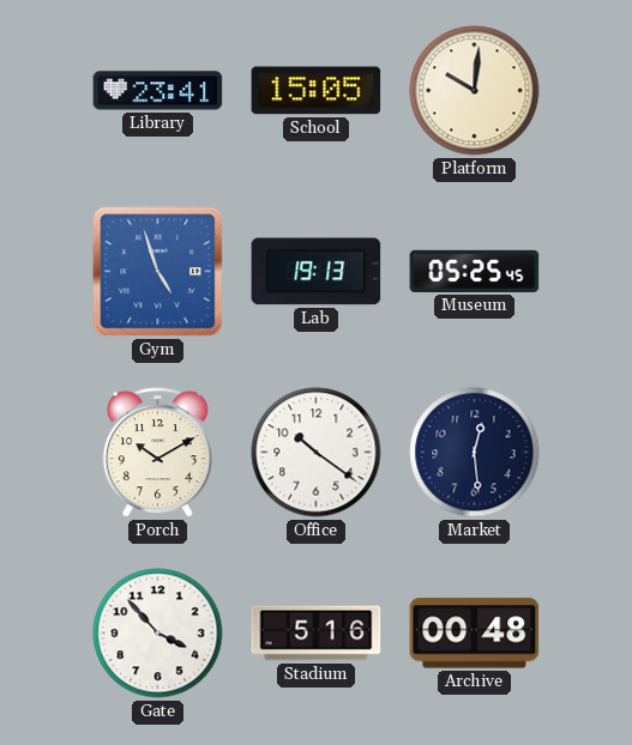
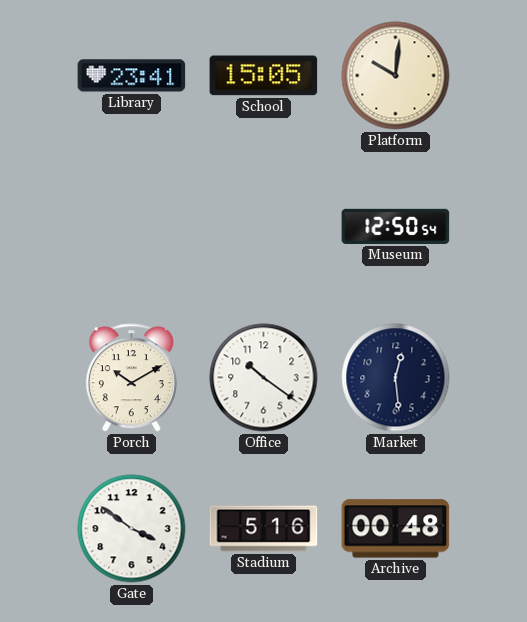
Gym: 4:57 -> none (158, 272)
Lab: 19:13 -> none (317, 272)
Museum: 05:25 -> 12:50 (396, 226)
Gate: 3:53 -> 3:51 (132, 529)
